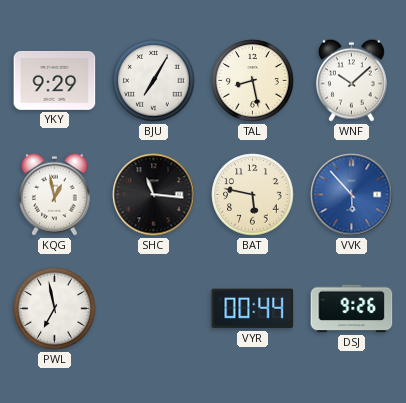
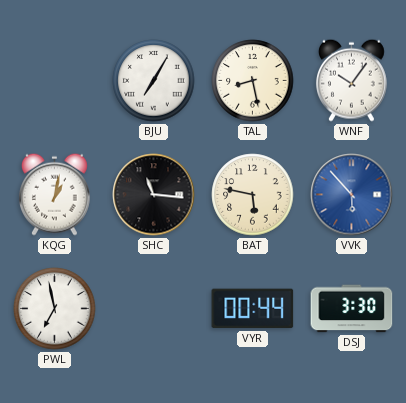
YKY: 9:29 -> none (55, 80)
WNF: 10:08 -> 10:06 (351, 80)
KQG: 12:58 -> 1:02 (54, 194)
DSJ: 9:26 -> 3:30 (352, 309)
